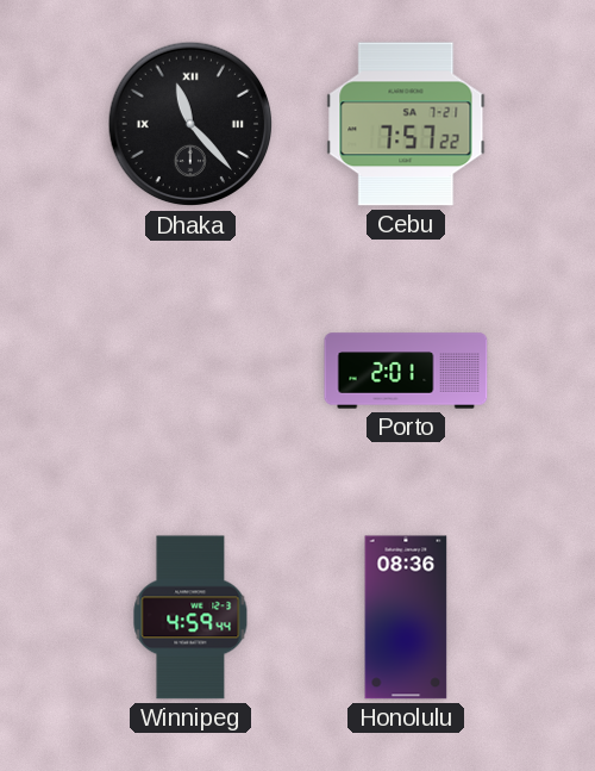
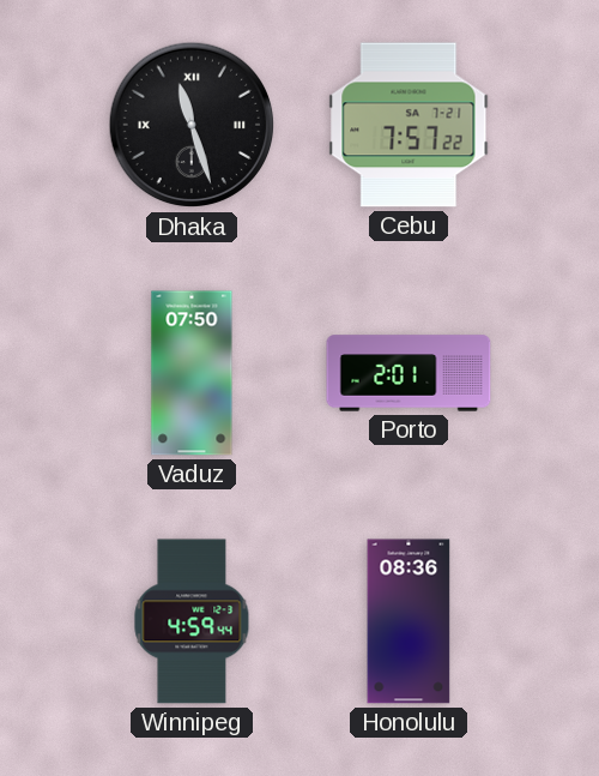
Dhaka: 11:23 -> 11:27 (192, 125)
Vaduz: none -> 07:50 (192, 373)
